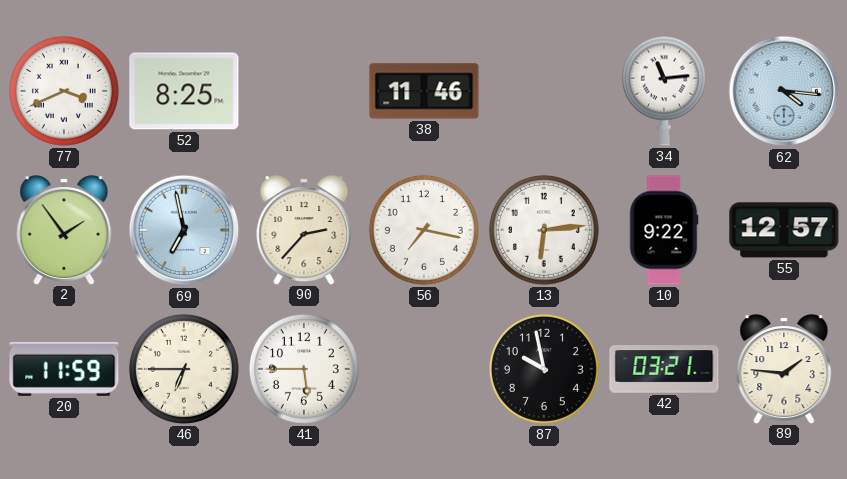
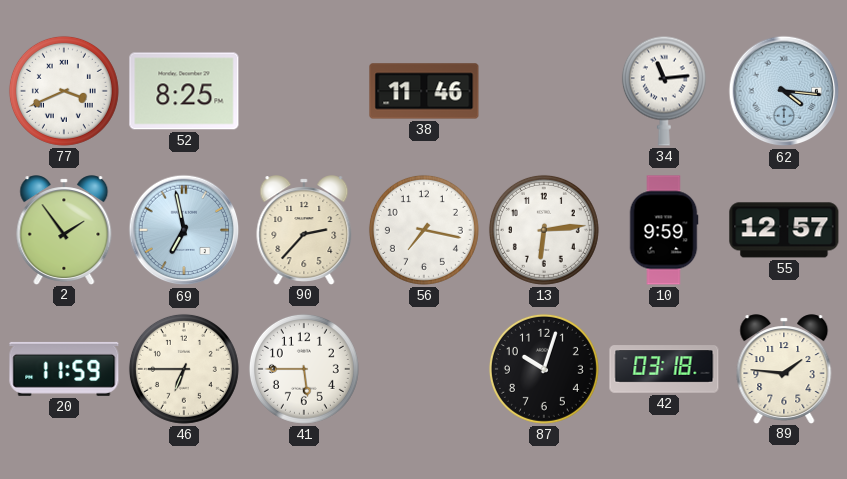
10: 9:22 -> 9:59 (664, 230)
87: 9:58 -> 10:03 (544, 369)
42: 03:21 -> 03:18 (664, 369)
